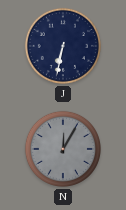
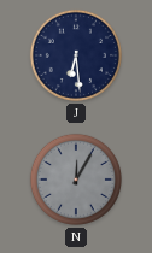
J: 6:32 -> 6:29 (76, 55)
